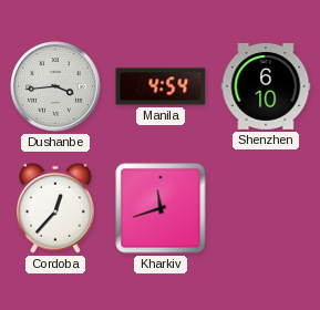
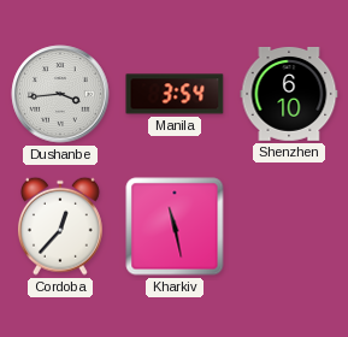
Manila: 4:54 -> 3:54 (175, 94)
Kharkiv: 11:42 -> 11:28 (175, 226)
